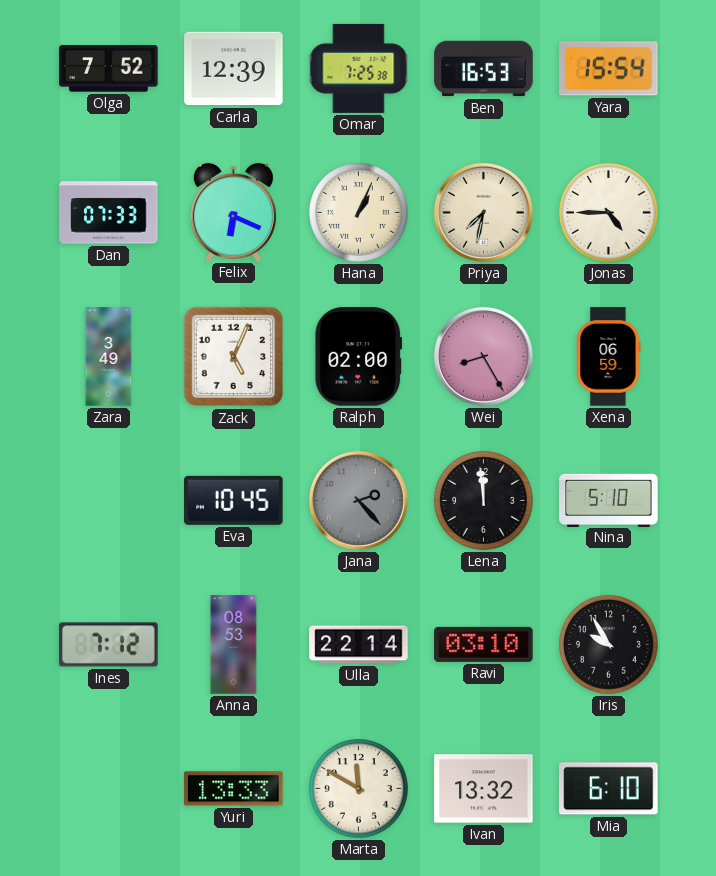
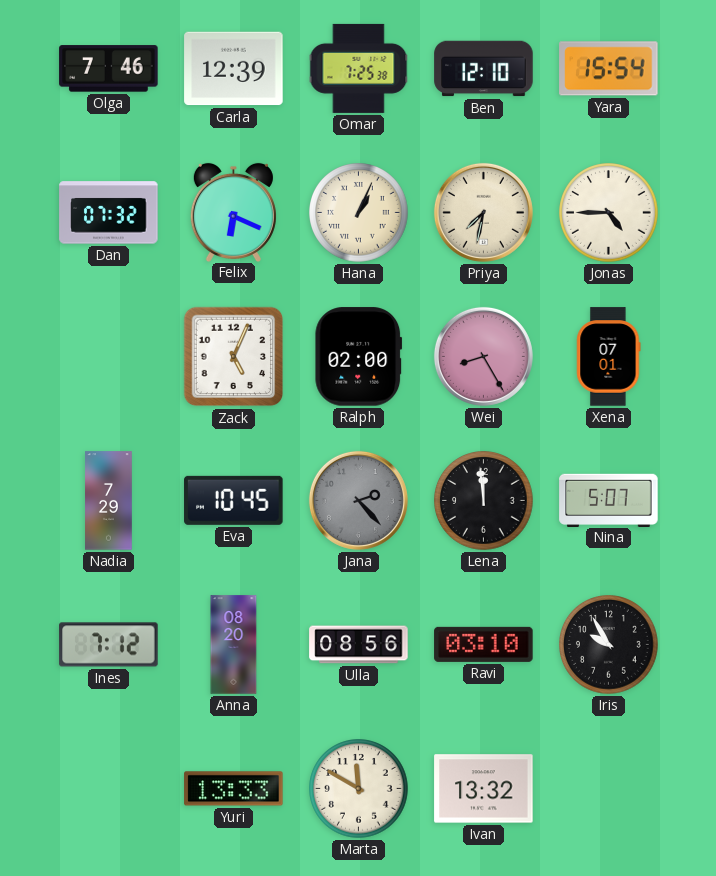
Olga: 7:52 -> 7:46 (109, 69)
Ben: 16:53 -> 12:10 (484, 69)
Dan: 07:33 -> 07:32 (109, 213)
Zara: 3:49 -> none (109, 357)
Xena: 06:59 -> 07:01 (609, 357)
Nadia: none -> 7:29 (109, 501)
Nina: 5:10 -> 5:07 (609, 500)
Anna: 08:53 -> 08:20 (234, 645)
Ulla: 22:14 -> 08:56 (359, 645)
Mia: 6:10 -> none (609, 789)
